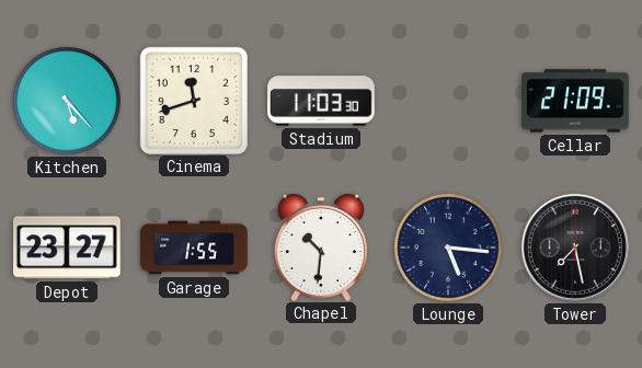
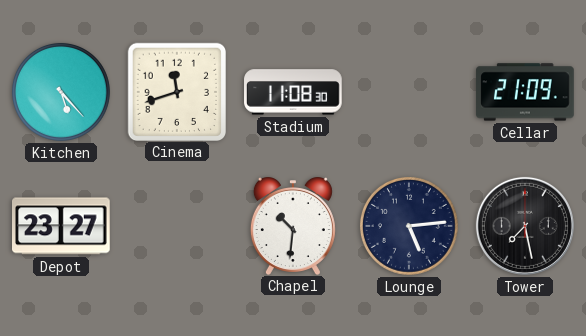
Stadium: 11:03 -> 11:08 (293, 92)
Garage: 1:55 -> none (194, 248)
Lounge: 5:16 -> 5:14 (409, 226)
